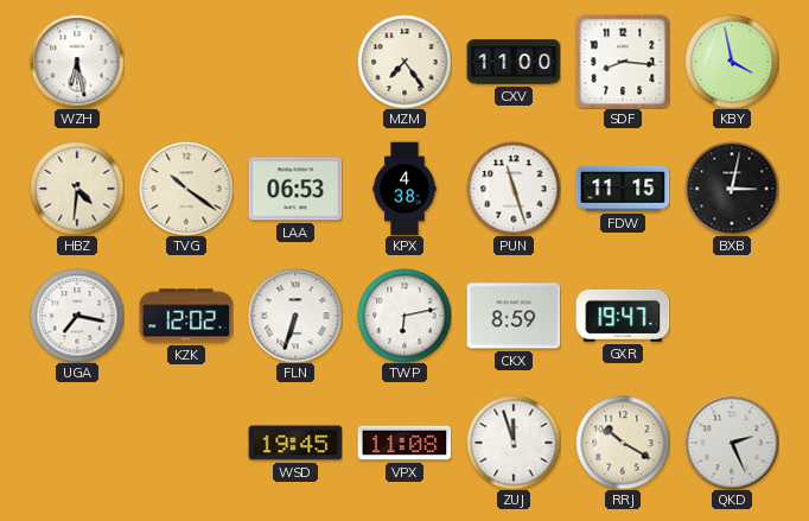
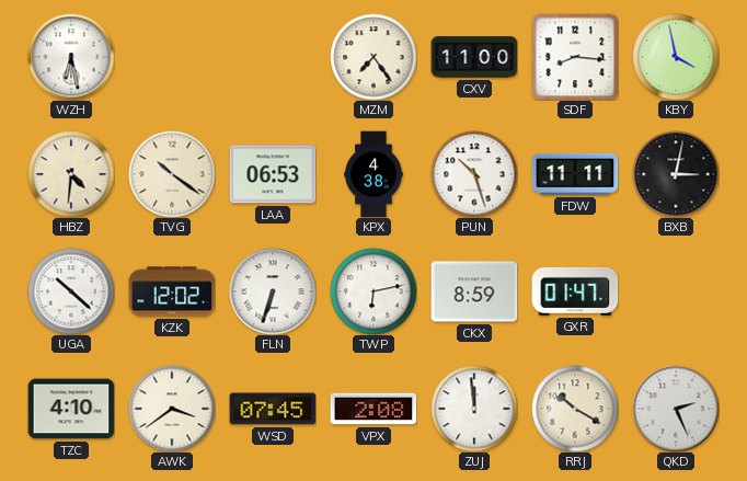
PUN: 11:27 -> 10:27 (474, 174)
FDW: 11:15 -> 11:11 (575, 174)
UGA: 7:17 -> 10:22 (71, 291)
GXR: 19:47 -> 01:47 (575, 291)
TZC: none -> 4:10 (71, 409)
AWK: none -> 3:39 (172, 409)
WSD: 19:45 -> 07:45 (273, 409)
VPX: 11:08 -> 2:08 (373, 409)
ZUJ: 11:57 -> 11:59 (474, 409)
